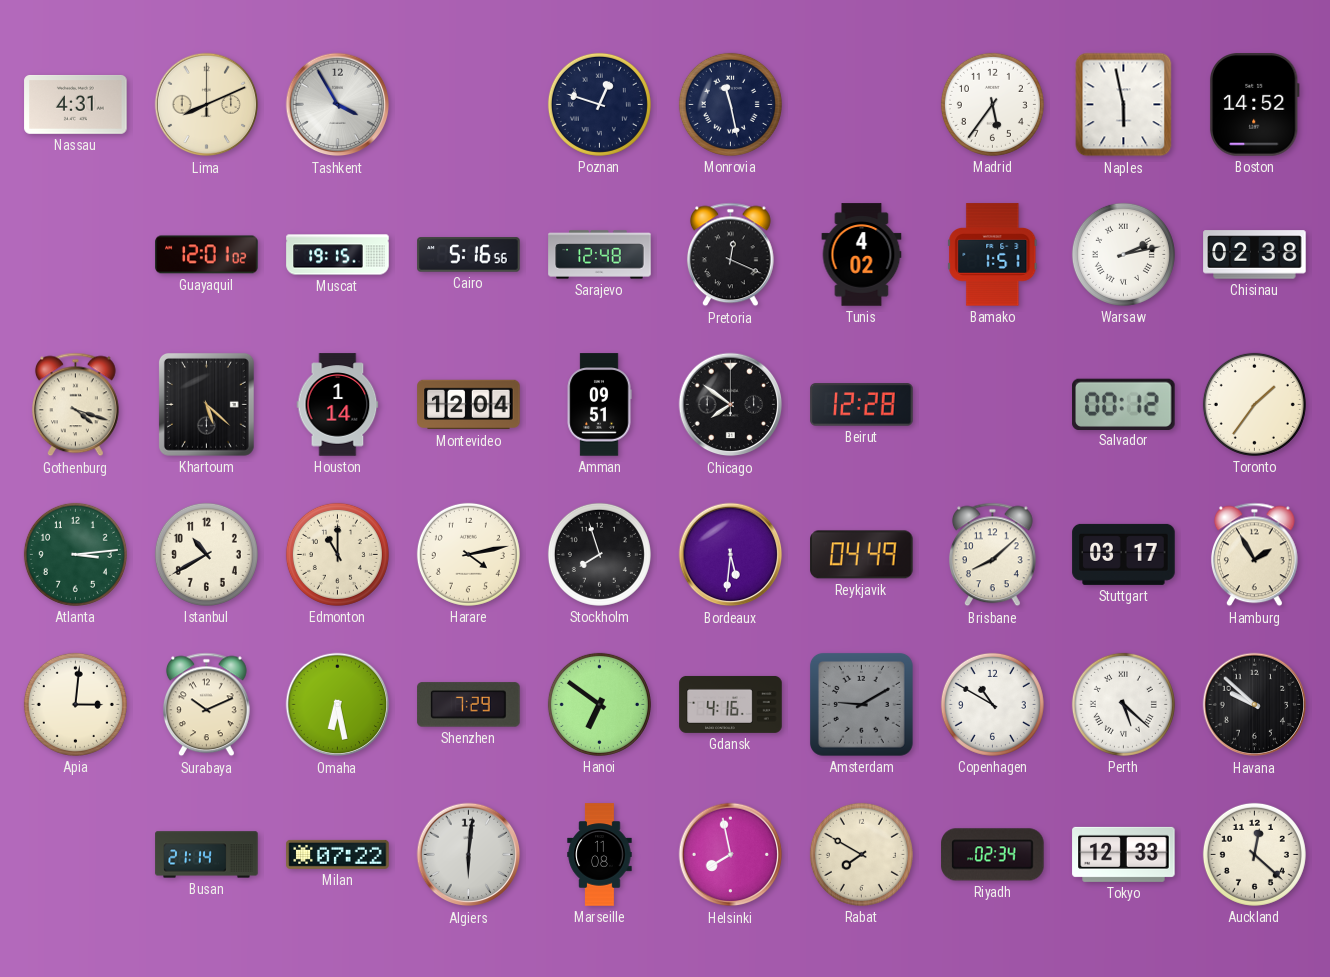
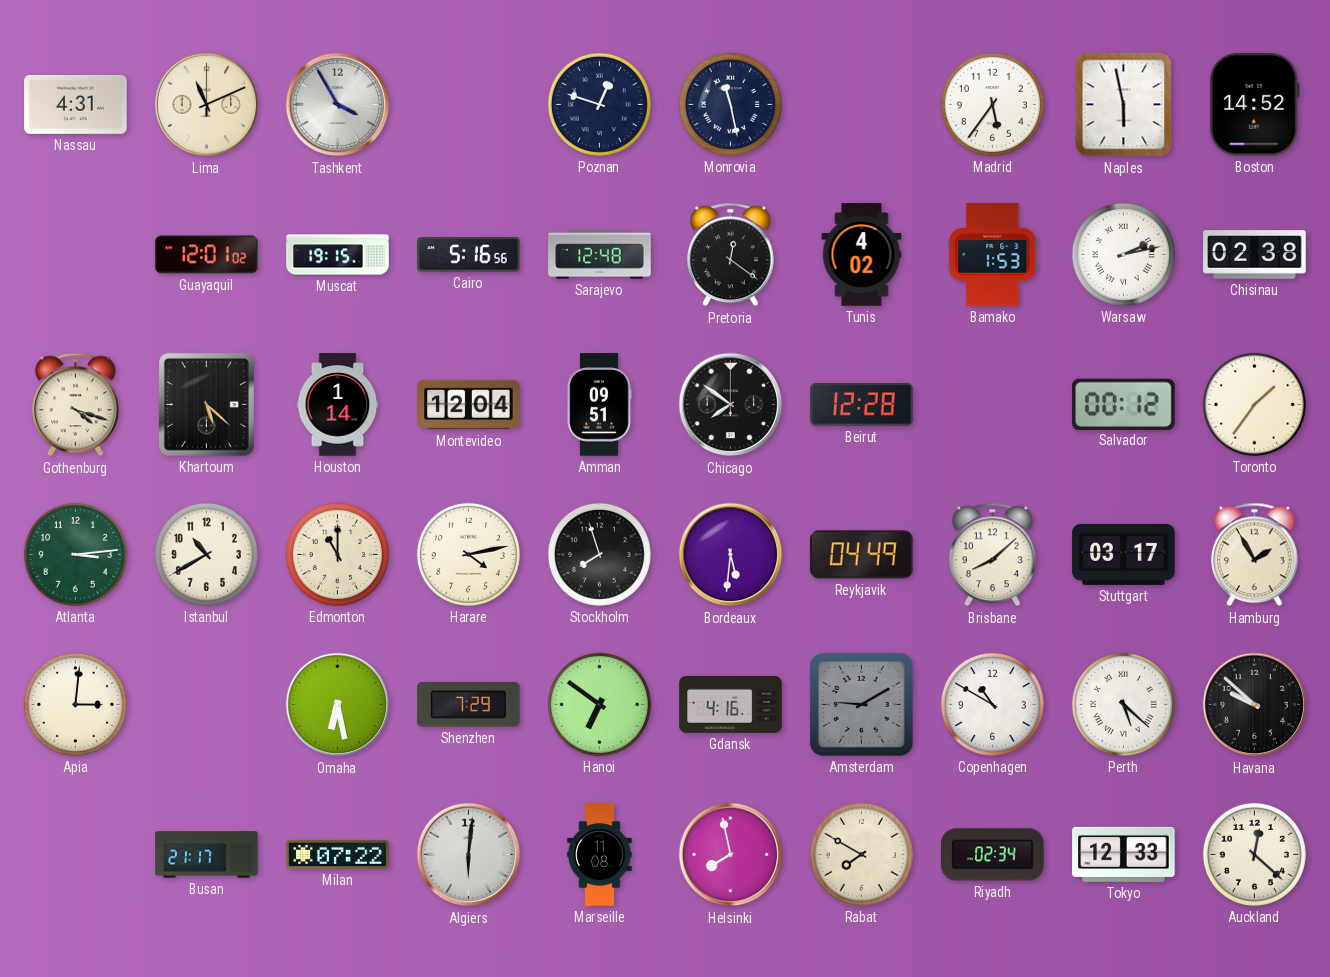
Lima: 8:11 -> 11:11 (207, 105)
Pretoria: 12:19 -> 12:21 (730, 255)
Bamako: 1:51 -> 1:53 (993, 255)
Surabaya: 10:11 -> none (206, 705)
Busan: 21:14 -> 21:17 (207, 855)
